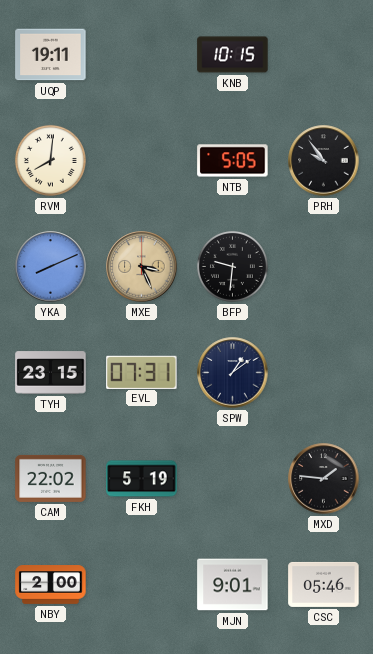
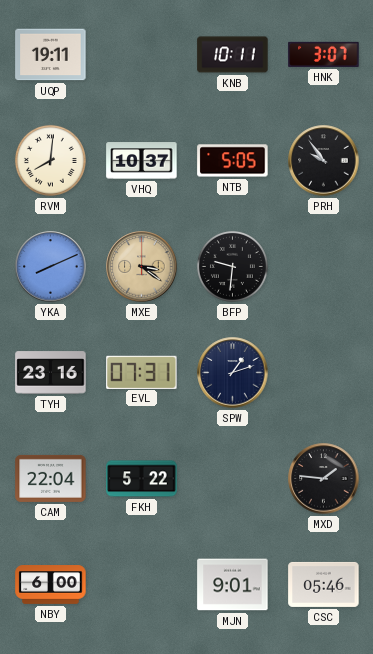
KNB: 10:15 -> 10:11 (233, 55)
HNK: none -> 3:07 (324, 54)
VHQ: none -> 10:37 (142, 161)
MXE: 3:26 -> 3:21 (142, 267)
TYH: 23:15 -> 23:16 (51, 373)
SPW: 1:09 -> 1:12 (233, 373)
CAM: 22:02 -> 22:04 (51, 478)
FKH: 5:19 -> 5:22 (142, 479)
NBY: 2:00 -> 6:00 (51, 585)
